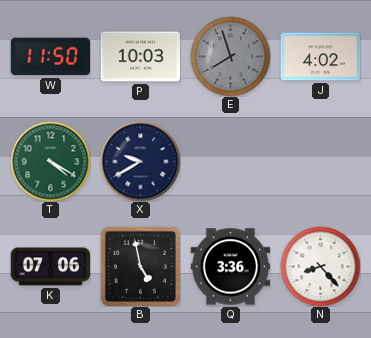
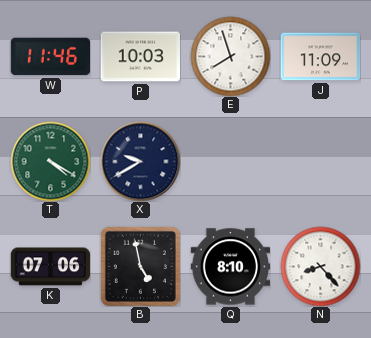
W: 11:50 -> 11:46 (50, 57)
E dial: grey -> white (230, 56)
J: 4:02 -> 11:09 (320, 57)
Q: 3:36 -> 8:10 (230, 267)
